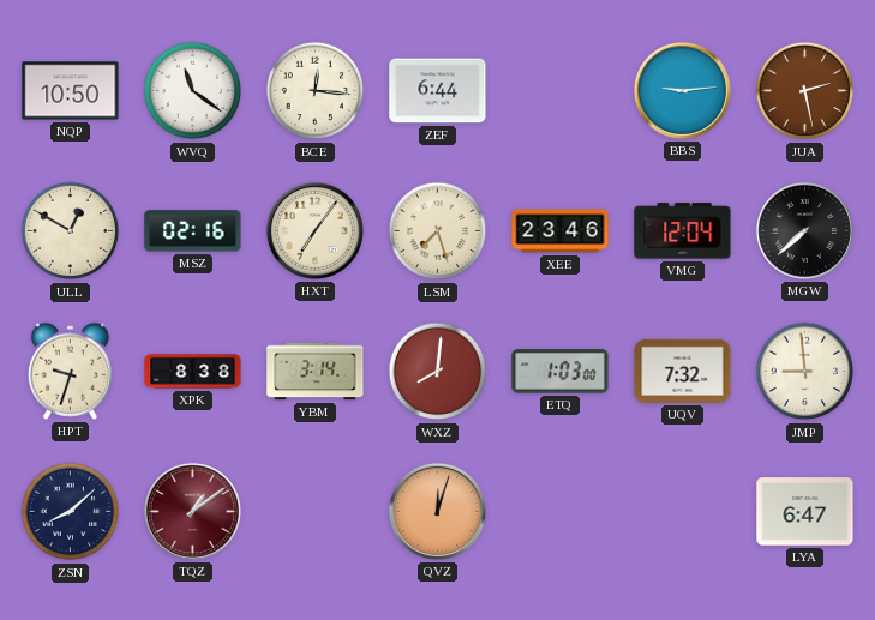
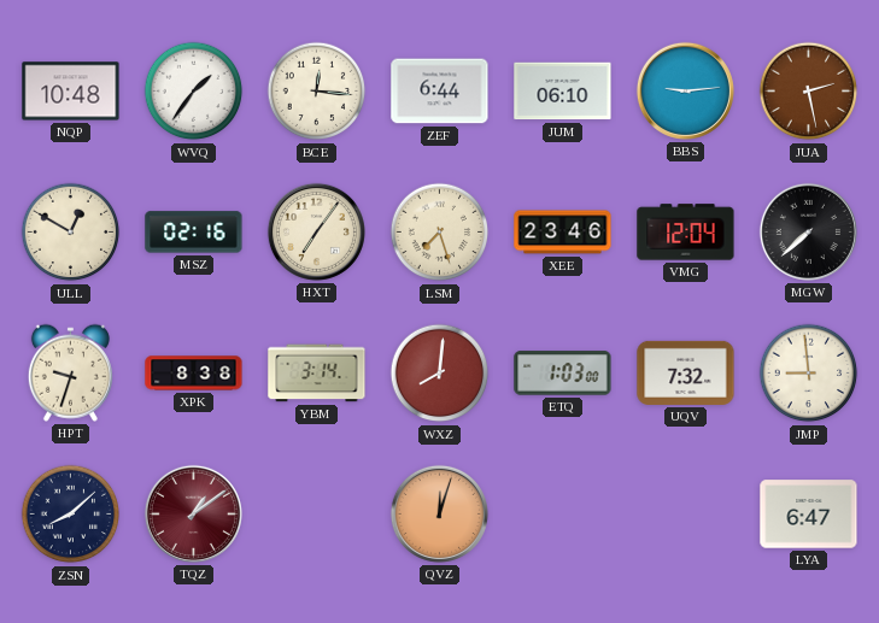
NQP: 10:50 -> 10:48 (71, 92)
WVQ: 11:21 -> 1:36 (194, 92)
JUM: none -> 06:10 (563, 92)
